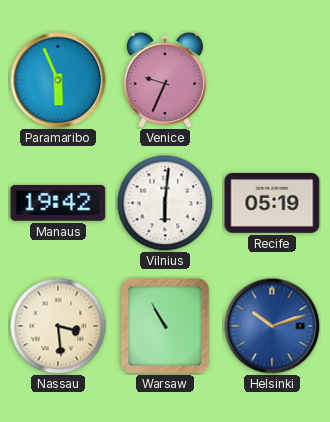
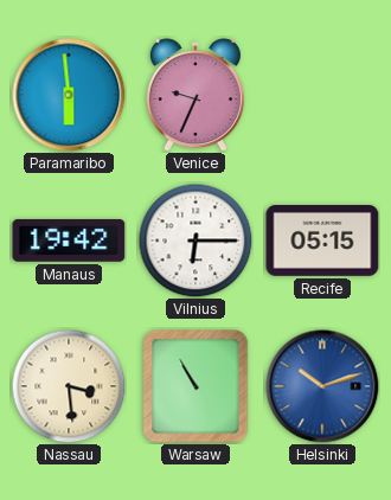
Paramaribo: 5:56 -> 5:59 (69, 95)
Vilnius: 6:01 -> 6:15 (195, 241)
Recife: 05:19 -> 05:15 (322, 242)
